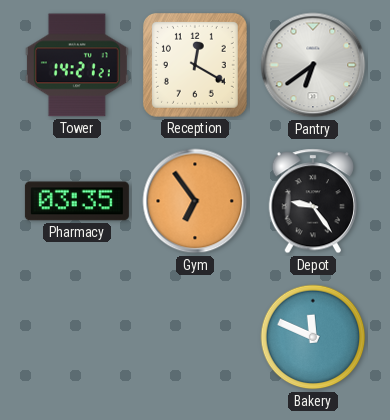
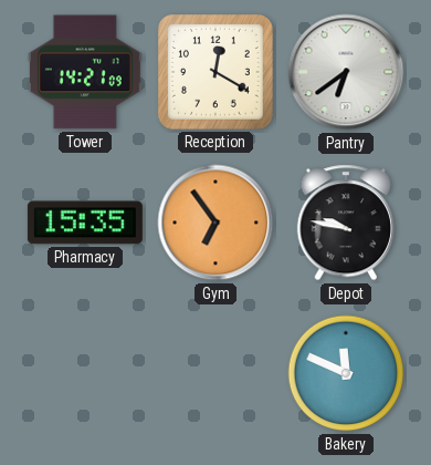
Tower: 14:21:21 -> 14:21:09 (85, 72)
Pharmacy: 03:35 -> 15:35 (85, 223)
Depot: 9:24 -> 9:47 (345, 223)
